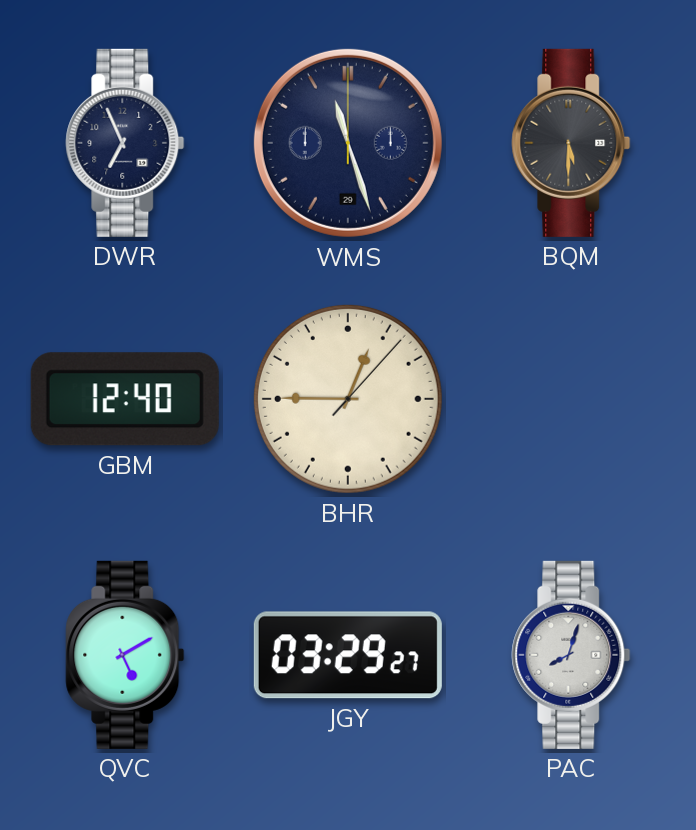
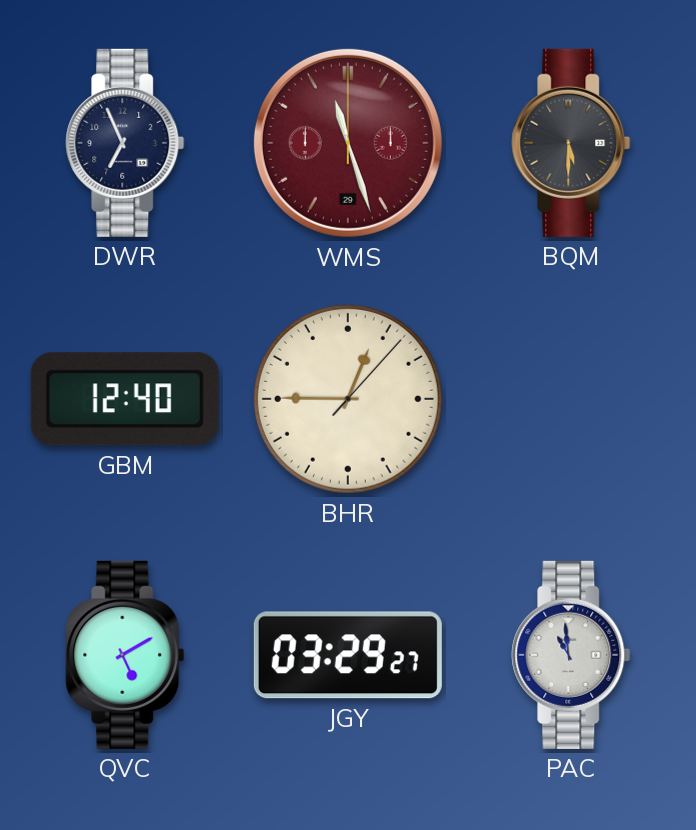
WMS dial: navy -> burgundy (348, 143)
PAC: 8:03 -> 10:59 (571, 655)
